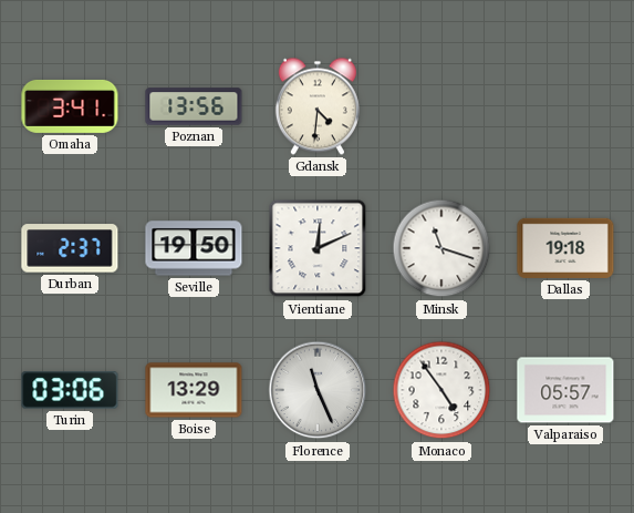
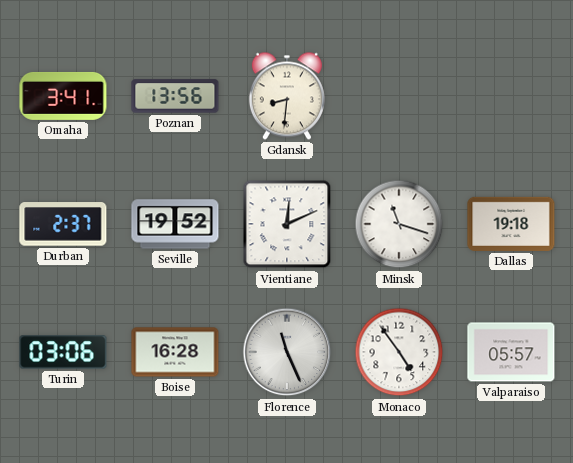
Gdansk: 4:31 -> 8:31 (287, 96)
Seville: 19:50 -> 19:52 (175, 224)
Boise: 13:29 -> 16:28 (175, 352)
